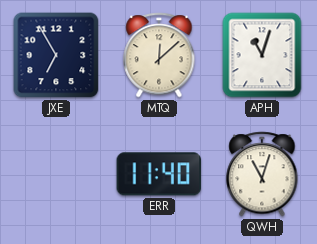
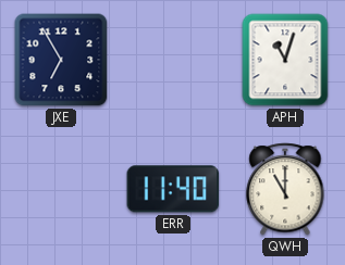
MTQ: 12:08 -> none (159, 55)
QWH: 11:03 -> 11:00 (285, 189)
